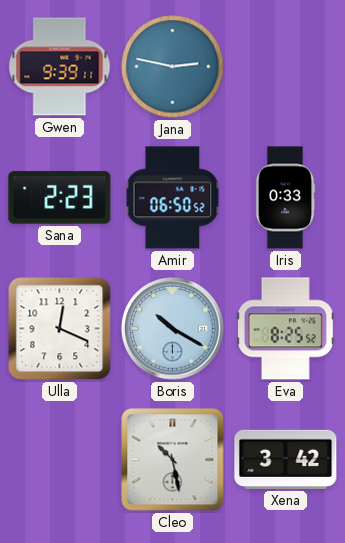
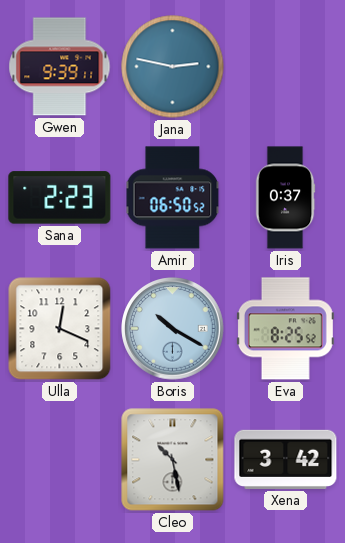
Iris: 0:33 -> 0:37 (285, 198)
